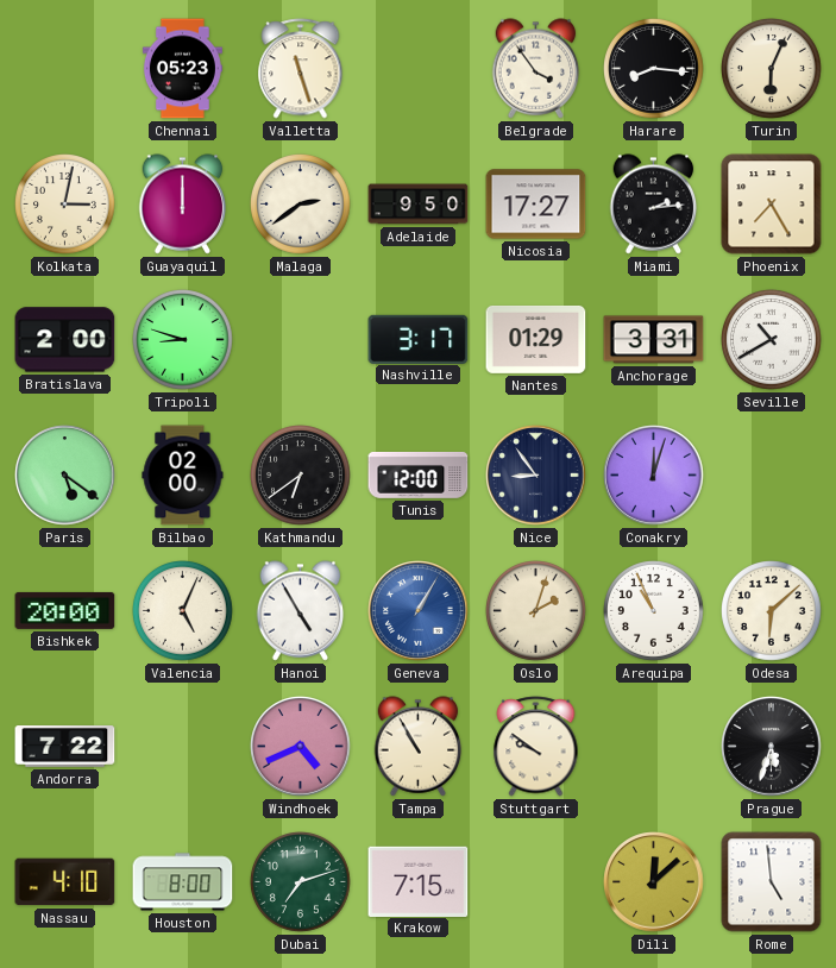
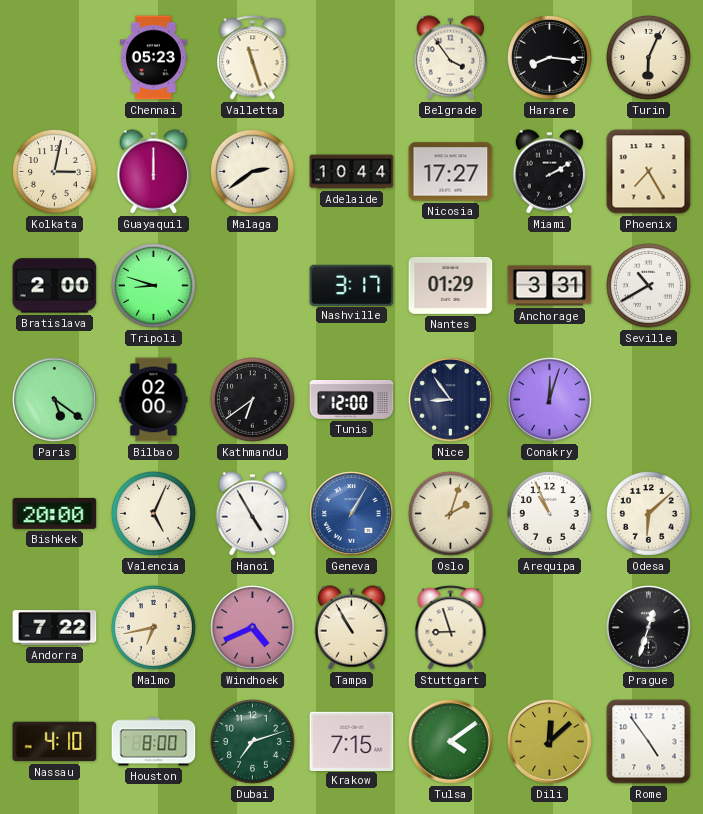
Adelaide: 9:50 -> 10:44 (352, 172)
Miami: 2:14 -> 2:10 (550, 172)
Malmo: none -> 6:43 (154, 628)
Stuttgart: 9:51 -> 8:57 (451, 628)
Prague: 5:33 -> 12:33 (649, 628)
Tulsa: none -> 4:09 (451, 742)
Rome: 4:59 -> 4:54 (649, 742)
